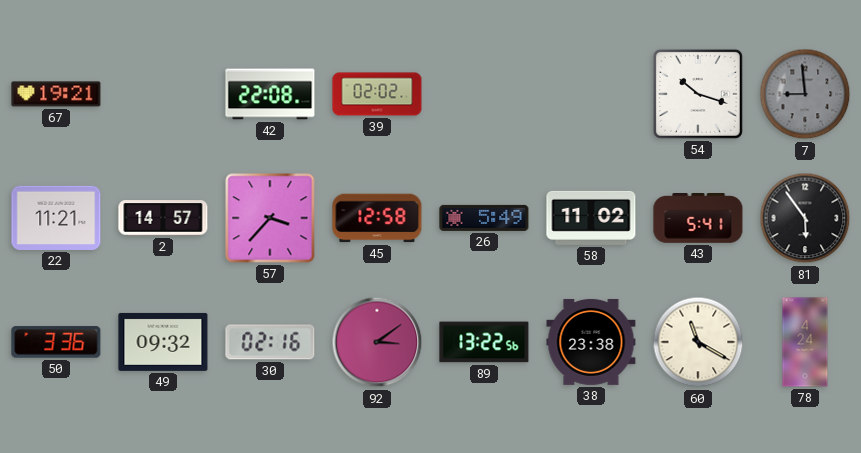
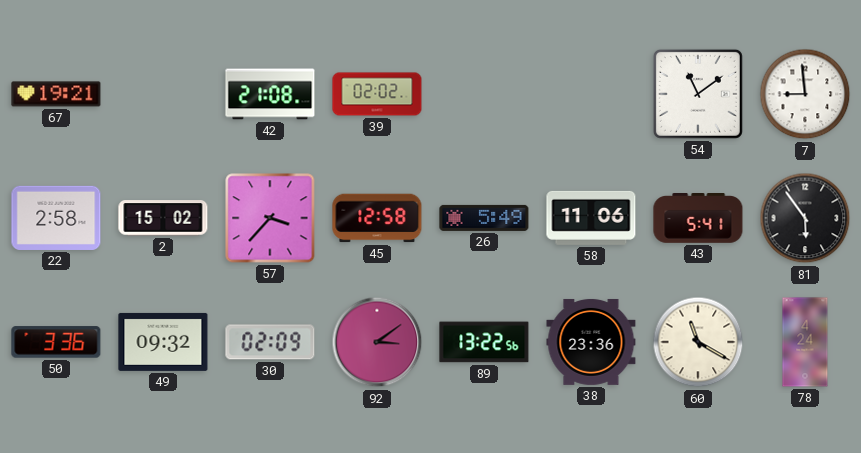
42: 22:08 -> 21:08 (270, 94)
54: 10:18 -> 11:09 (698, 94)
7 dial: grey -> white (805, 94)
22: 11:21 -> 2:58 (56, 218)
2: 14:57 -> 15:02 (163, 218)
58: 11:02 -> 11:06 (591, 218)
30: 02:16 -> 02:09 (270, 342)
38: 23:38 -> 23:36 (591, 342)
